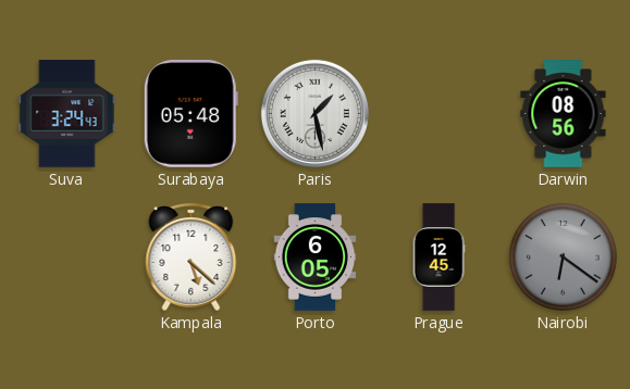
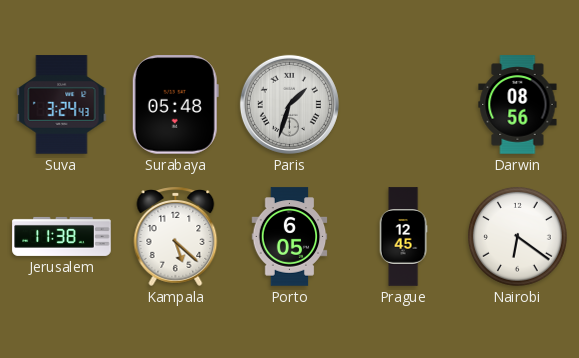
Paris: 1:28 -> 1:33 (289, 104)
Jerusalem: none -> 11:38 (62, 236)
Nairobi dial: grey -> white (518, 237)
